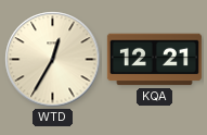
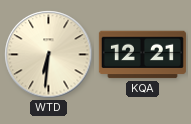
WTD: 12:35 -> 6:31 (49, 55)
